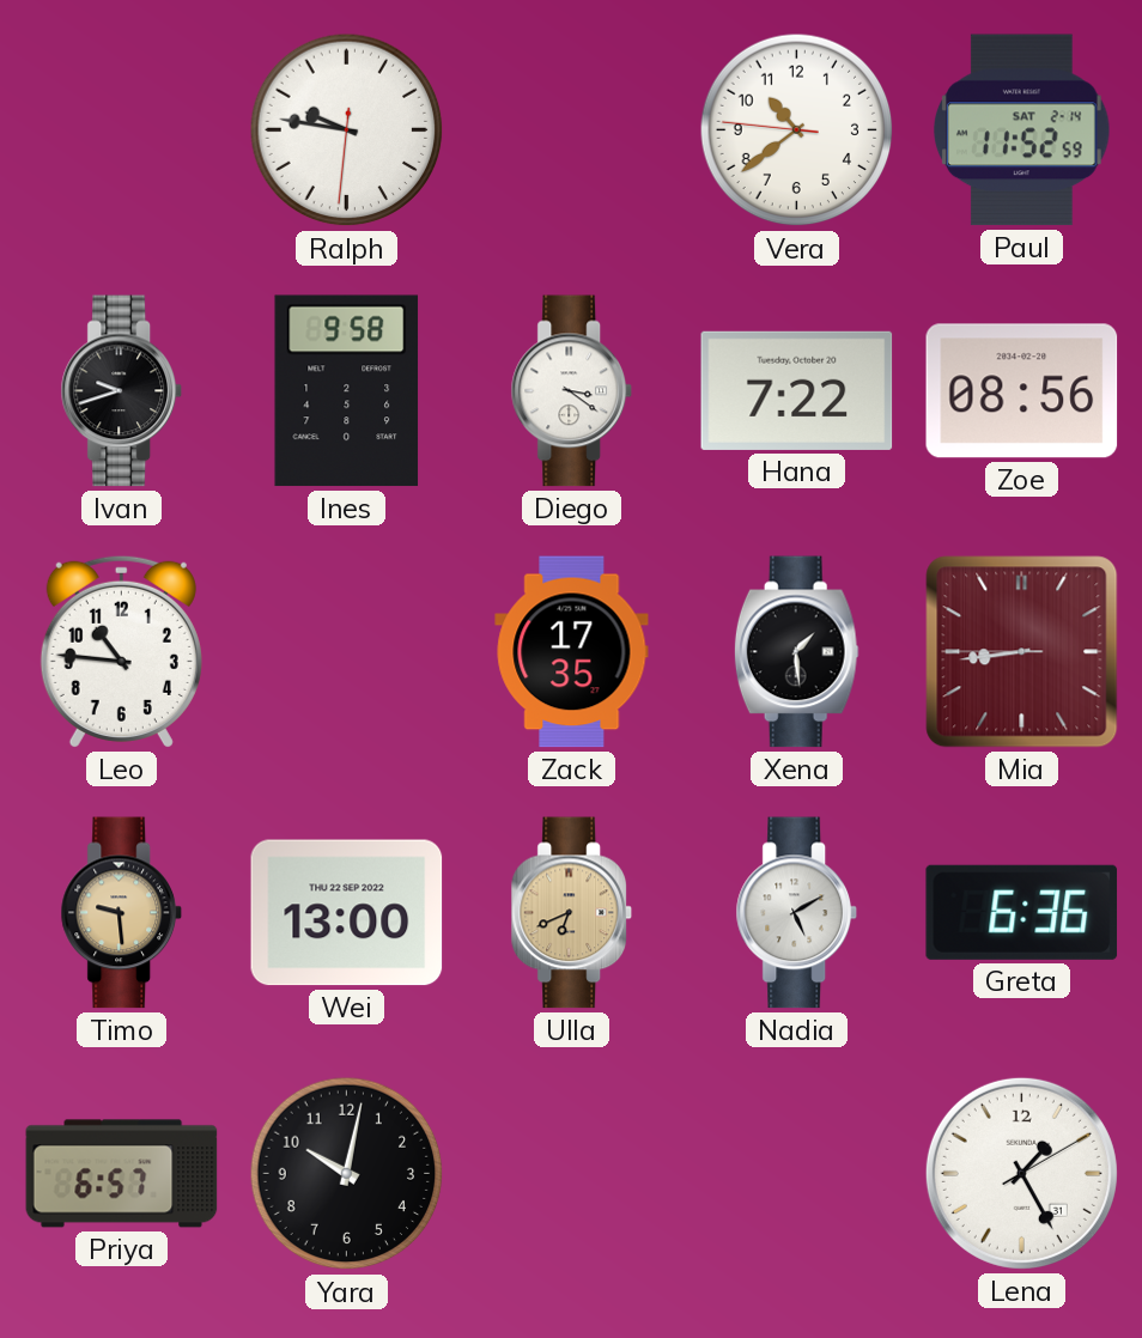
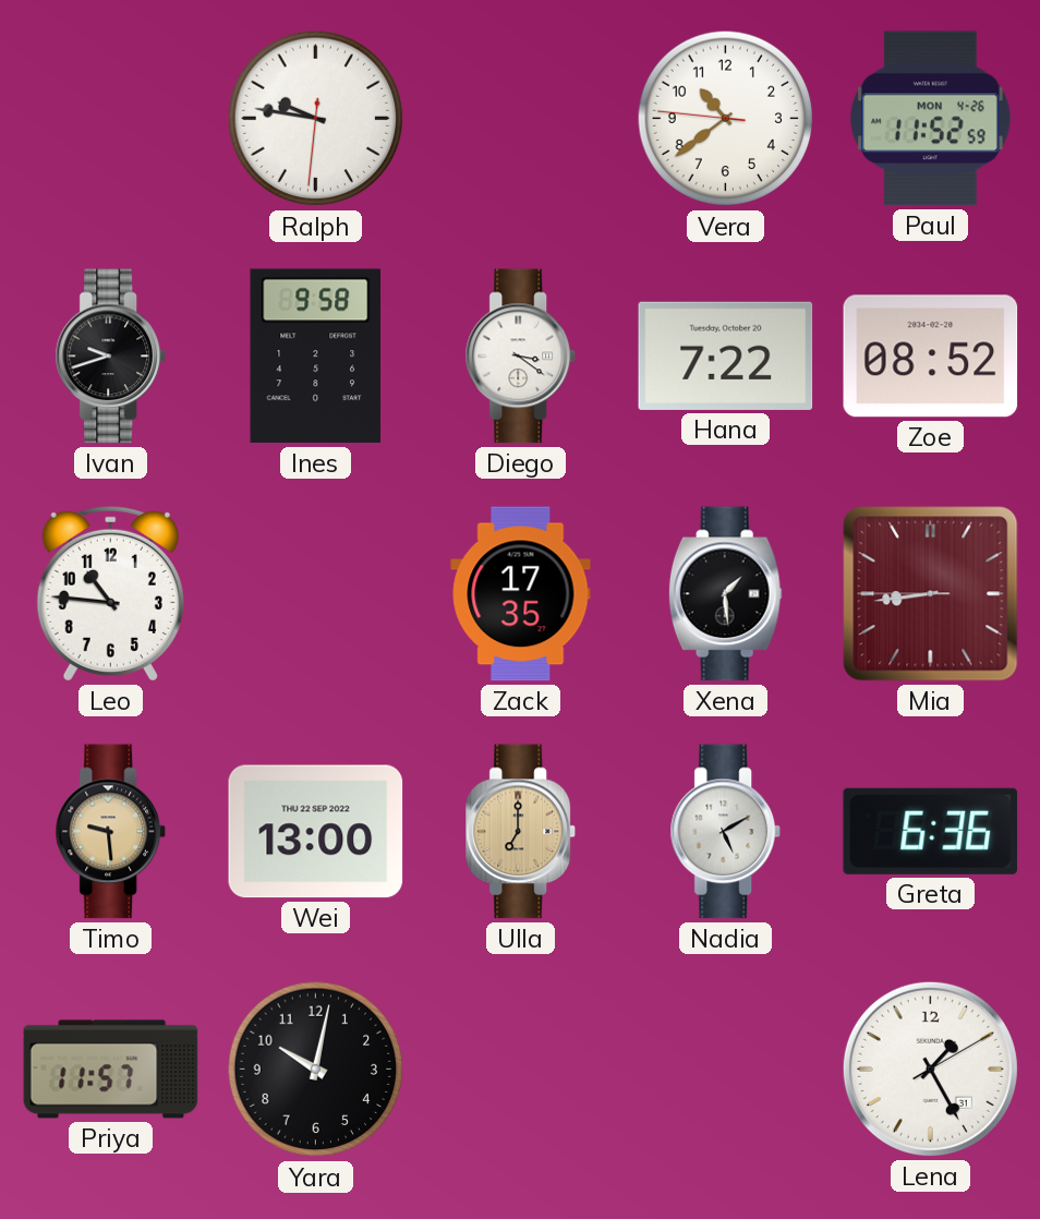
Paul date: SAT 2-14 -> MON 4-26 (931, 119)
Zoe: 08:56 -> 08:52 (931, 357)
Ulla: 6:41 -> 7:00 (520, 832)
Priya: 6:57 -> 11:57 (111, 1070)
